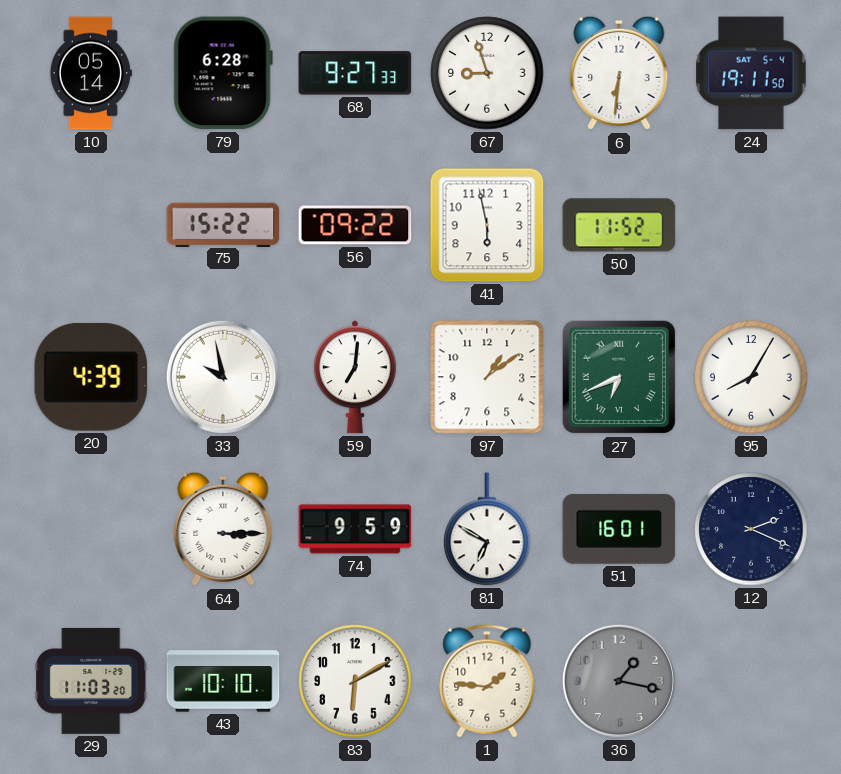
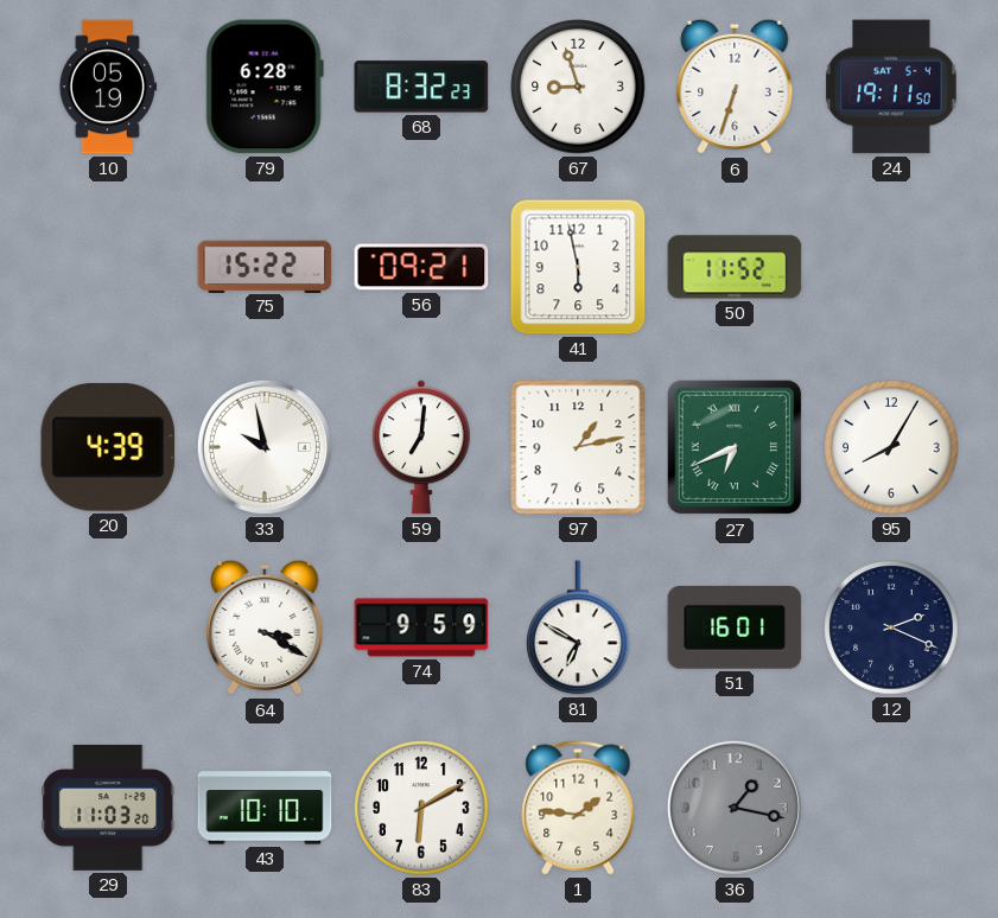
10: 05:14 -> 05:19 (108, 87)
68: 9:27 -> 8:32 (421, 87)
6: 6:31 -> 6:33 (735, 87)
56: 09:22 -> 09:21 (421, 267)
97: 1:09 -> 1:13 (578, 447)
64: 3:15 -> 3:20 (265, 627)
